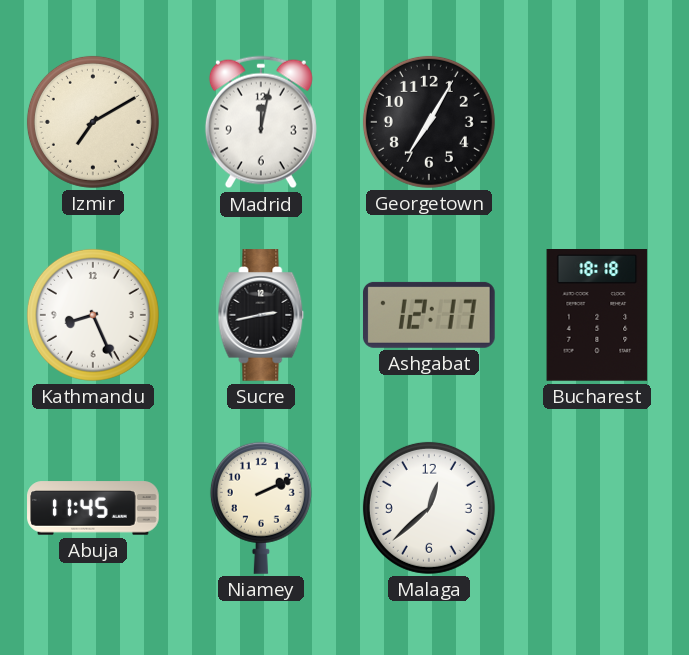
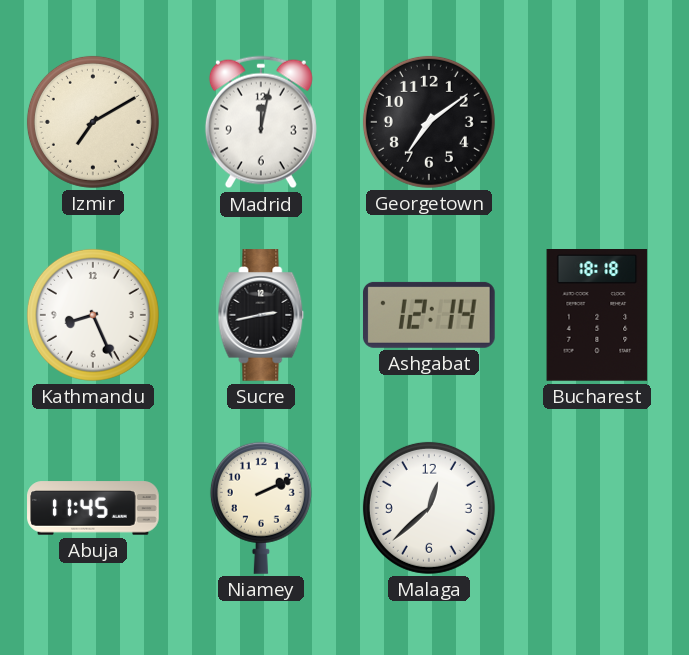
Georgetown: 7:05 -> 7:09 (429, 122)
Ashgabat: 12:17 -> 12:14 (429, 315)
